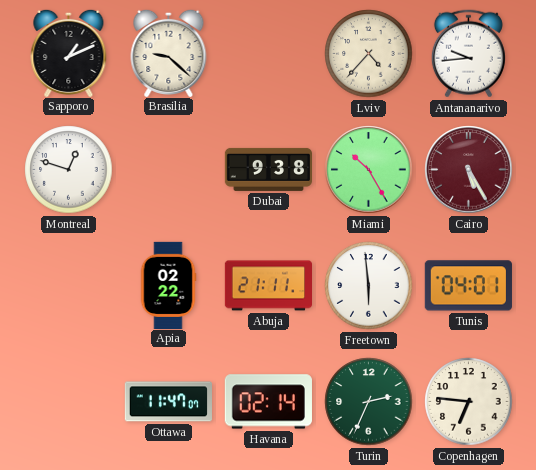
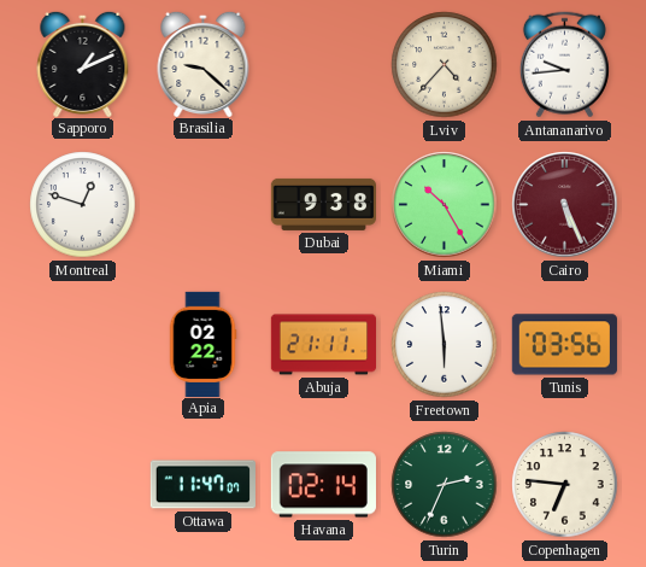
Cairo: 5:25 -> 5:26 (565, 205)
Tunis: 04:01 -> 03:56 (564, 345)
